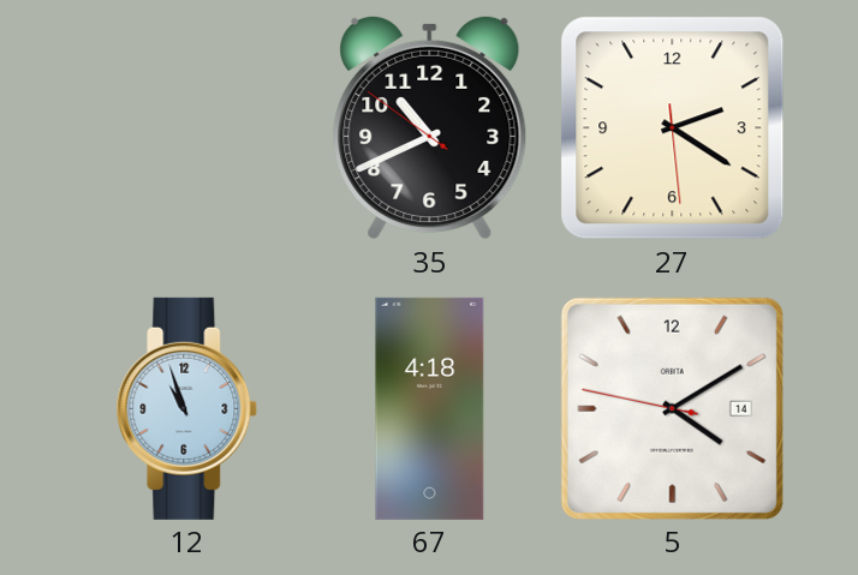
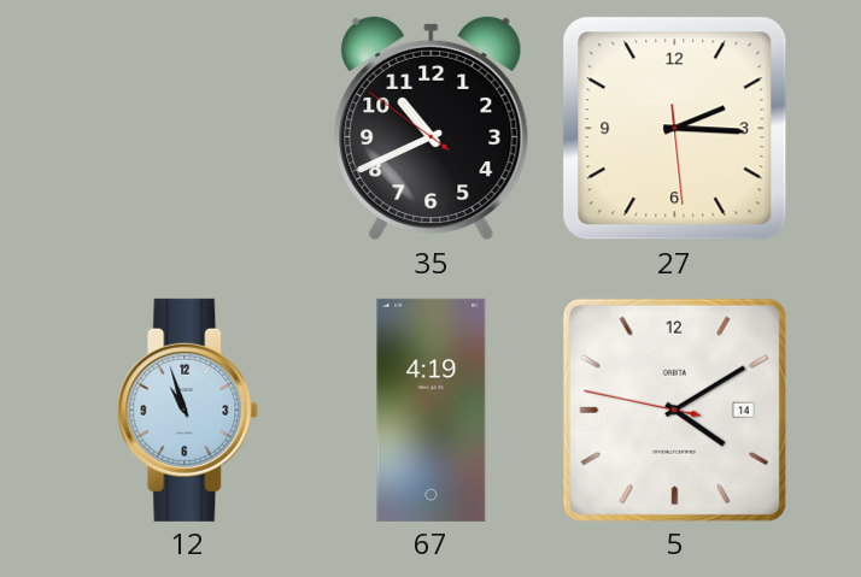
27: 2:20 -> 2:15 (675, 129)
67: 4:18 -> 4:19 (432, 410)
